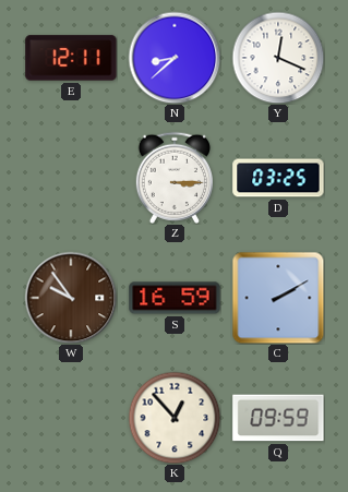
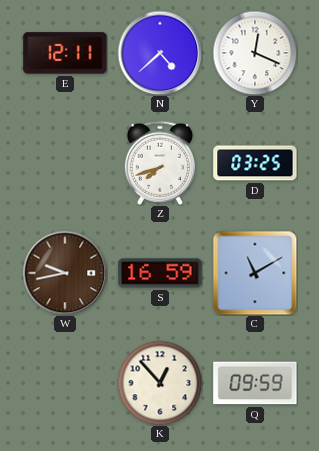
N: 8:38 -> 4:38 (160, 53)
Z: 3:15 -> 7:42 (159, 163)
W: 9:54 -> 9:43 (65, 273)
C: 2:10 -> 11:10 (255, 273)
